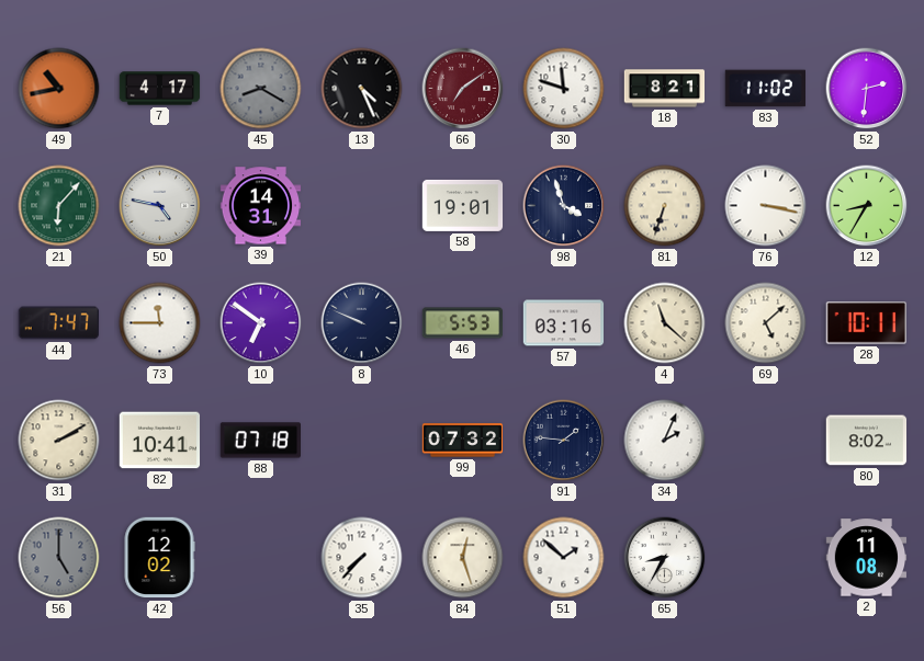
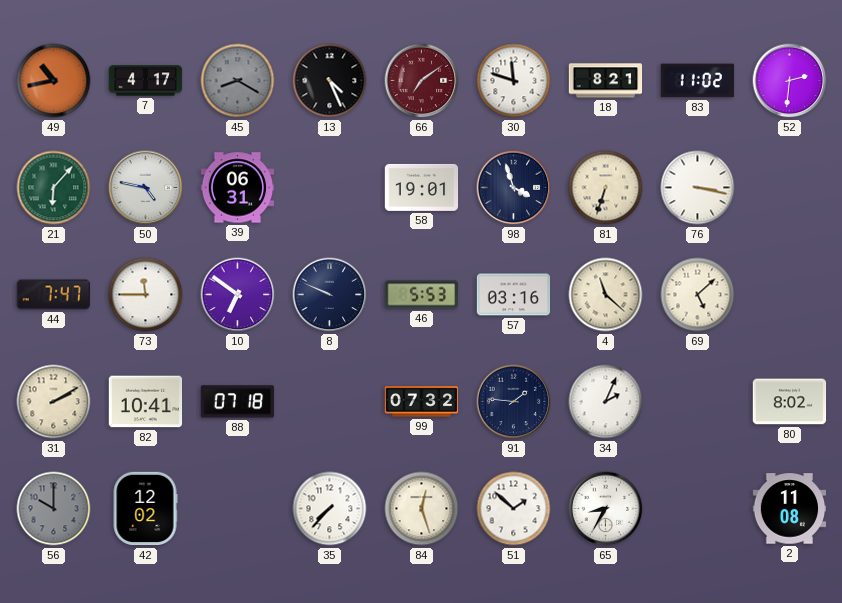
39: 14:31 -> 06:31 (238, 188)
12: 8:35 -> none (867, 206)
28: 10:11 -> none (866, 323)
56: 5:00 -> 10:00 (54, 509)
